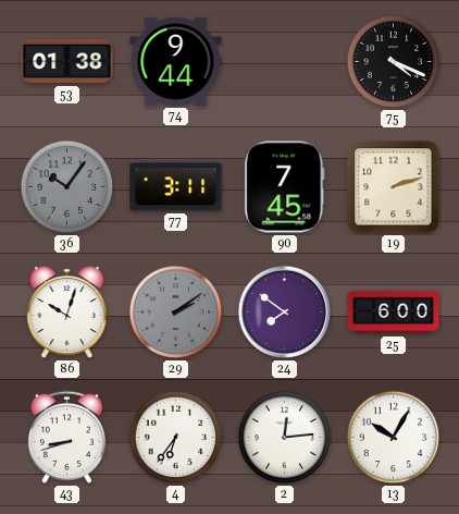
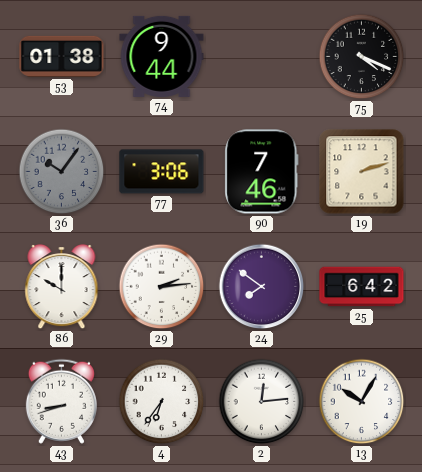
77: 3:11 -> 3:06 (162, 172)
90: 7:45 -> 7:46 (262, 172)
86: 10:03 -> 10:00 (62, 287)
29: 2:09 -> 2:14 (162, 287)
29 dial: grey -> white (162, 287)
25: 6:00 -> 6:42 (362, 287)
